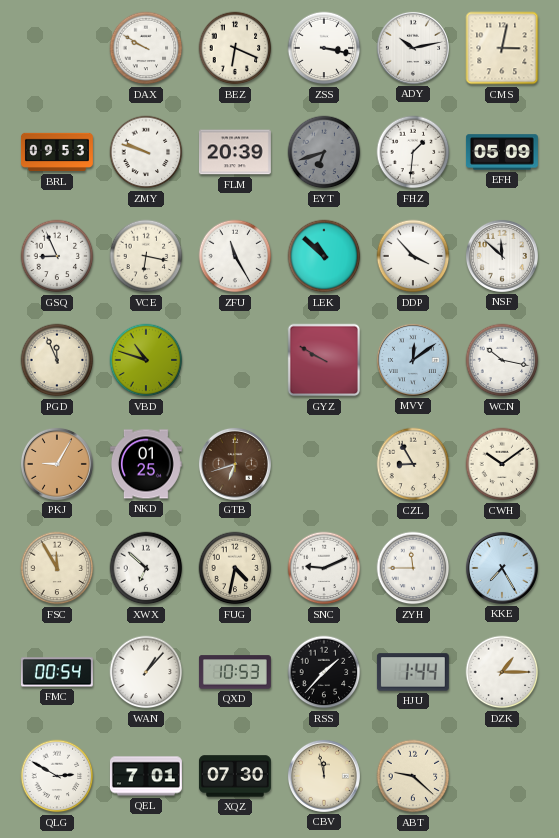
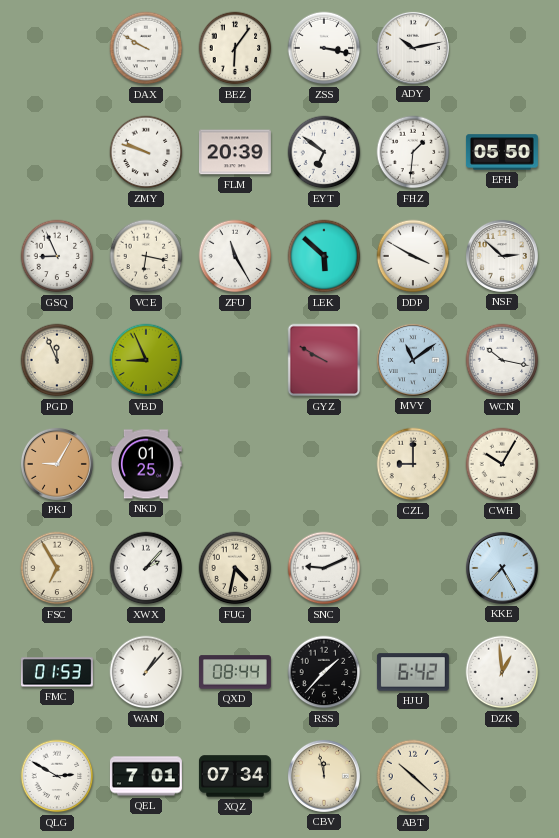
BEZ: 6:19 -> 6:06 (235, 48)
CMS: 3:02 -> none (502, 48)
BRL: 09:53 -> none (57, 152)
EYT: 6:42 -> 6:51 (324, 152)
EYT dial: grey -> white (324, 152)
EFH: 05:09 -> 05:50 (502, 152)
LEK: 10:52 -> 5:52 (324, 256)
DDP: 3:53 -> 3:50 (413, 256)
NSF: 11:52 -> 2:52 (502, 256)
VBD: 10:48 -> 8:56 (146, 360)
MVY: 12:09 -> 11:09 (413, 360)
GTB: 6:42 -> none (235, 464)
CZL: 8:55 -> 9:00 (413, 464)
CWH: 10:09 -> 10:05 (502, 464)
FSC: 11:55 -> 6:55 (57, 568)
XWX: 6:52 -> 2:07 (146, 568)
ZYH: 11:45 -> none (413, 568)
FMC: 00:54 -> 01:53 (57, 672)
QXD: 10:53 -> 08:44 (235, 672)
HJU: 1:44 -> 6:42 (413, 672)
DZK: 1:15 -> 12:59 (502, 672)
XQZ: 07:30 -> 07:34 (235, 776)
ABT: 9:22 -> 10:22 (413, 776)
